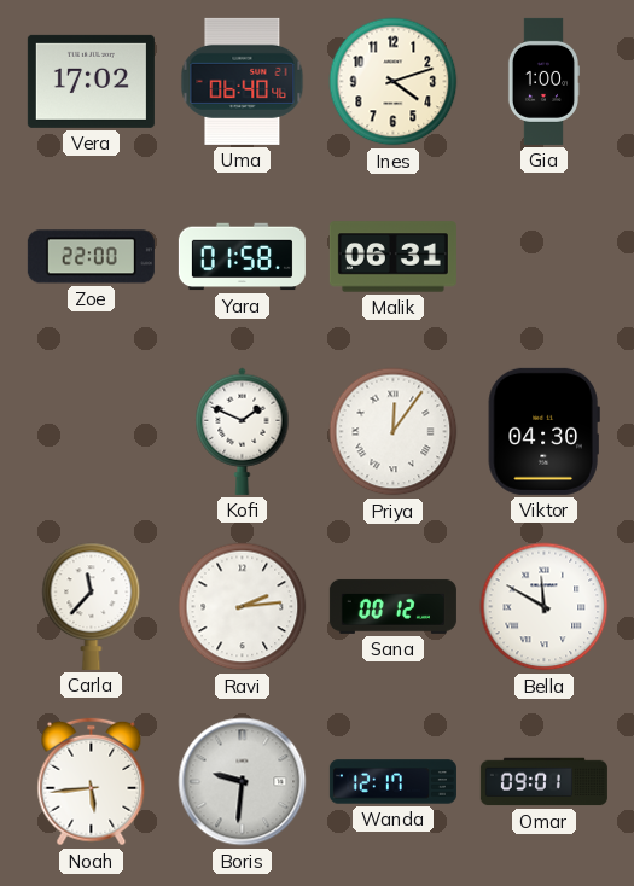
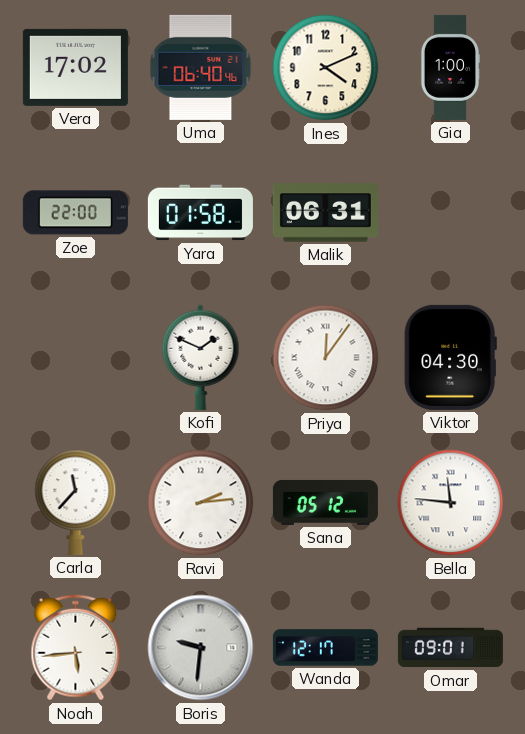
Ines: 4:12 -> 4:11 (326, 68)
Sana: 00:12 -> 05:12 (325, 502)
Bella: 11:50 -> 11:46 (451, 503)
